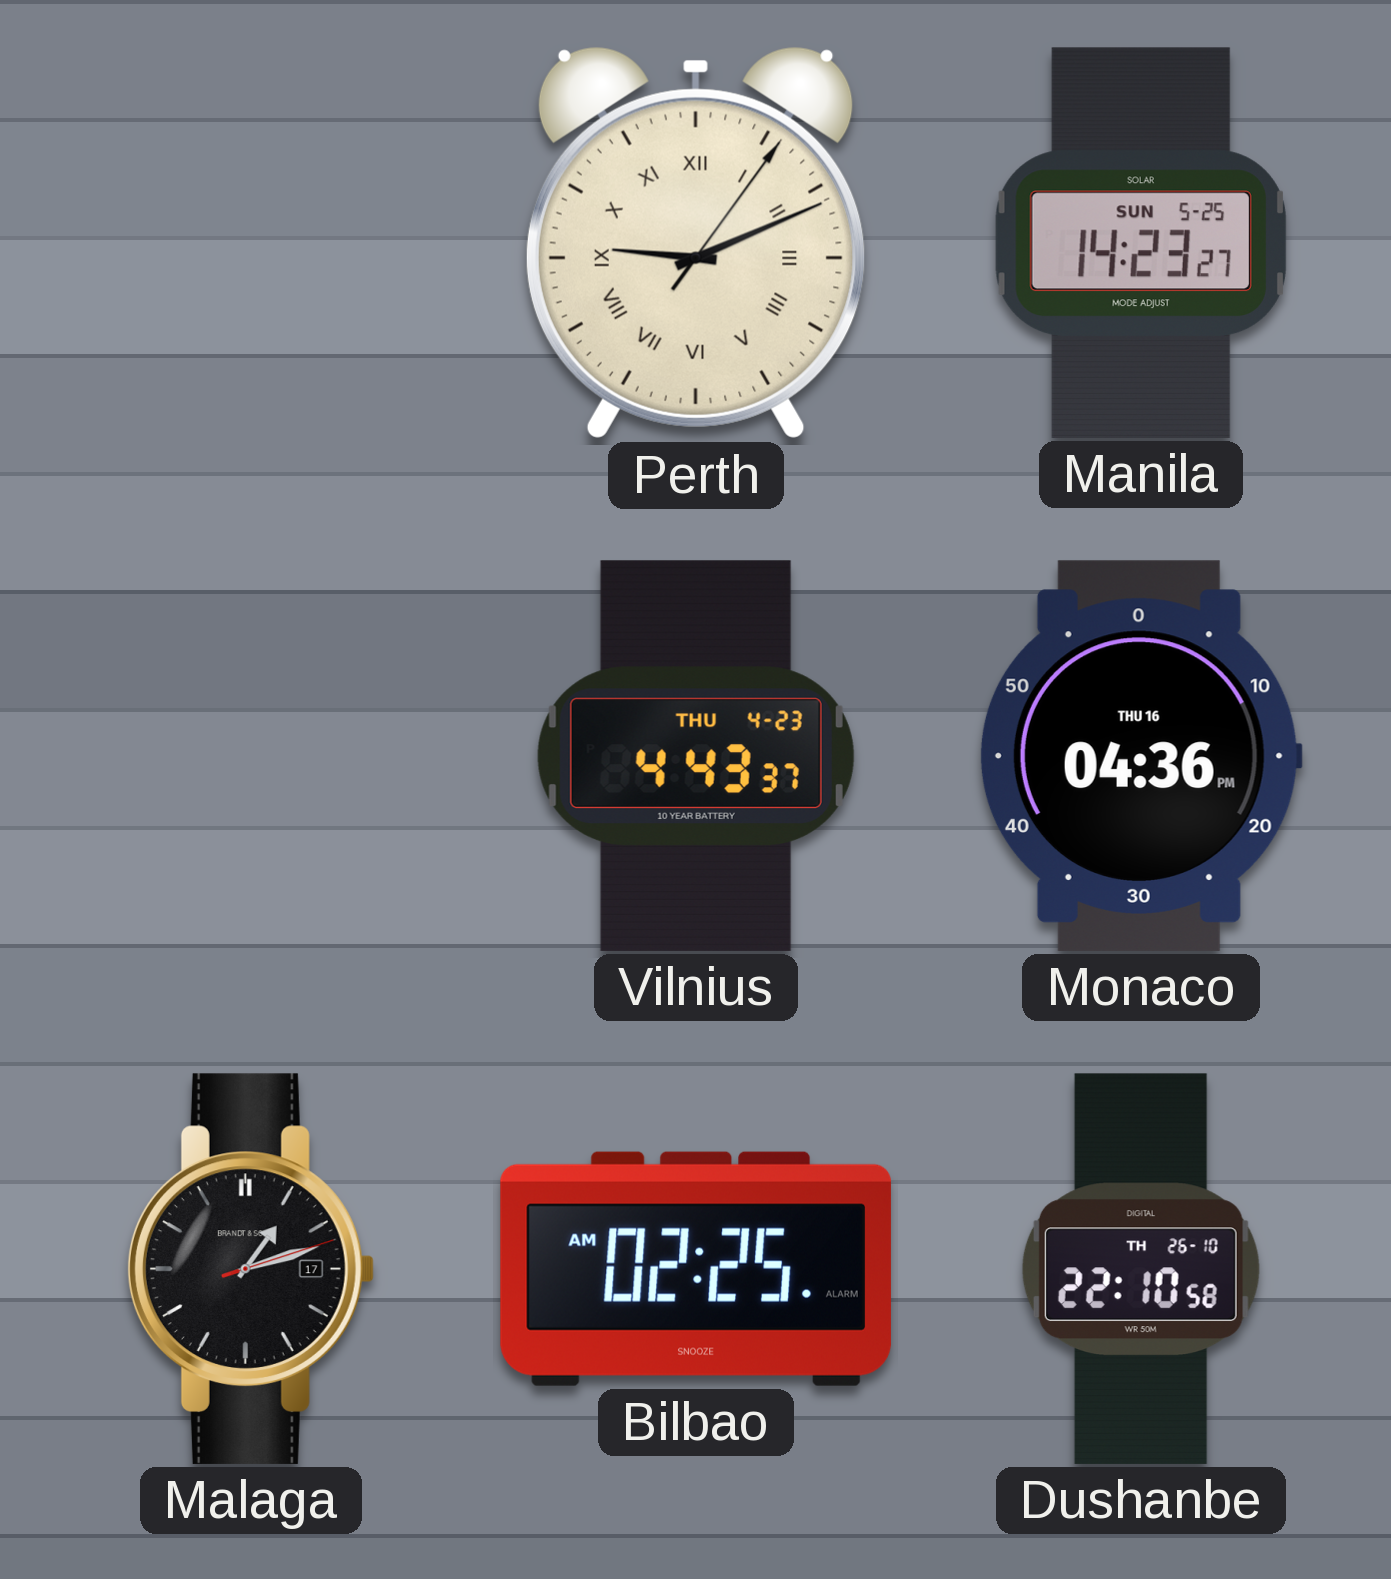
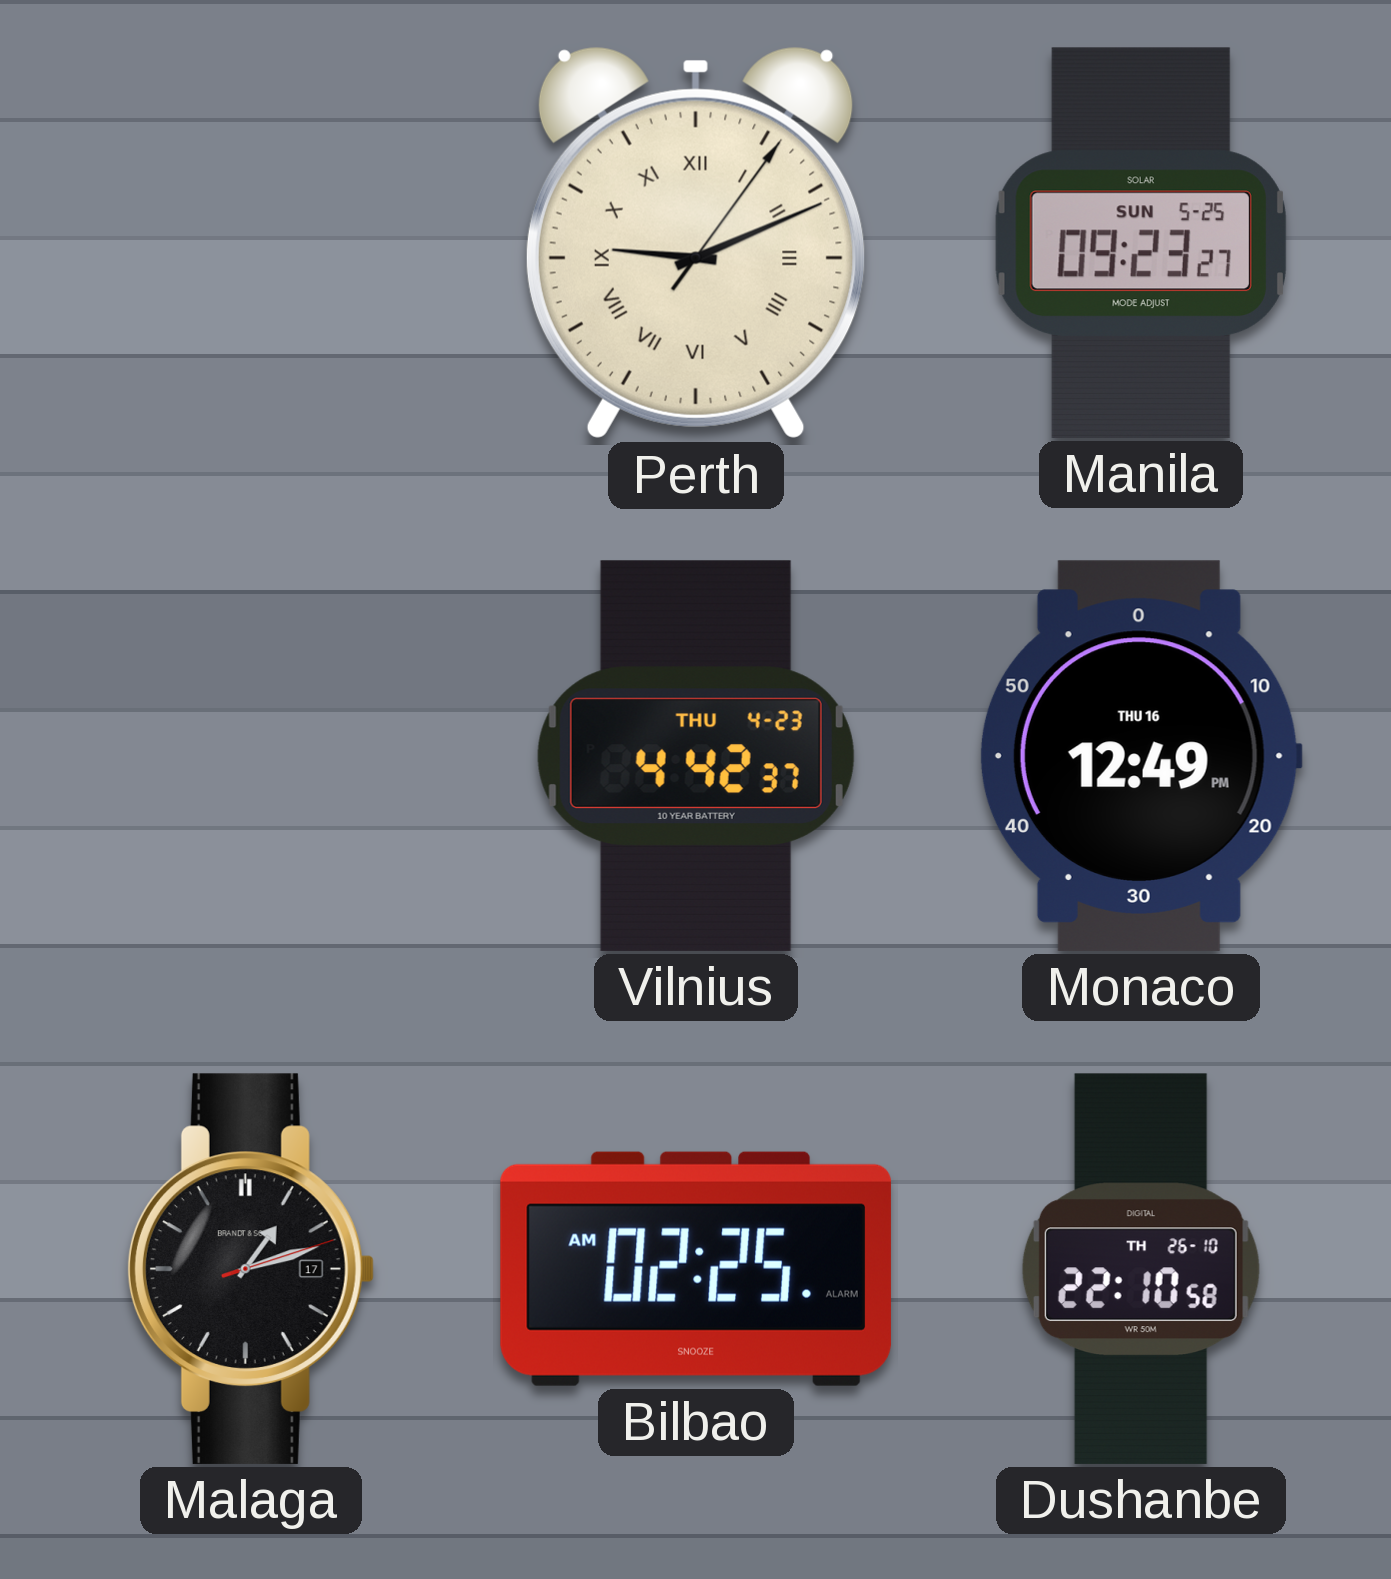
Manila: 14:23 -> 09:23 (1141, 243)
Vilnius: 4:43 -> 4:42 (696, 756)
Monaco: 04:36 -> 12:49 (1140, 756)
